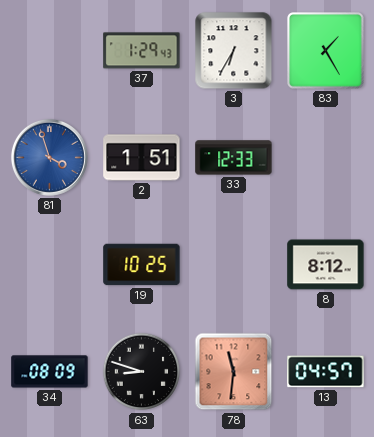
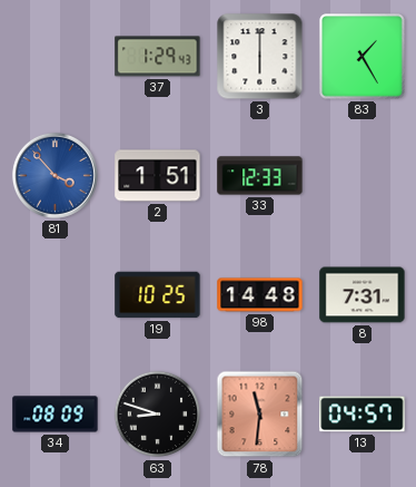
3: 6:35 -> 6:00 (260, 57)
81: 3:57 -> 3:53 (55, 175)
98: none -> 14:48 (260, 295)
8: 8:12 -> 7:31 (363, 295)
